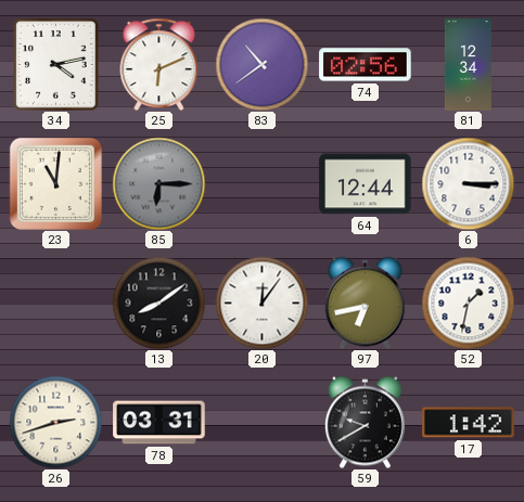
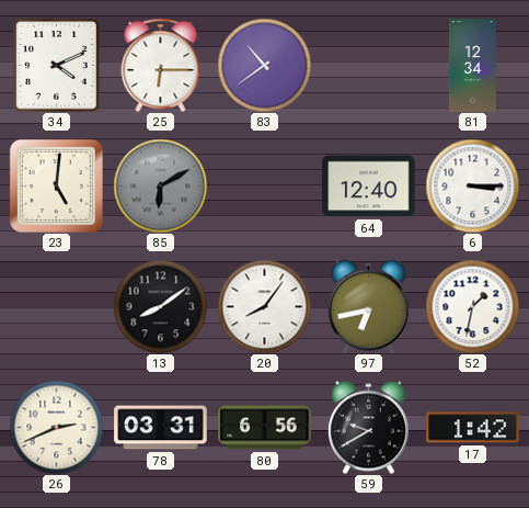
34: 4:13 -> 4:11 (57, 66)
25: 6:11 -> 6:15 (161, 65)
74: 02:56 -> none (366, 65)
23: 11:01 -> 5:01 (56, 185)
85: 6:15 -> 6:10 (160, 185)
64: 12:44 -> 12:40 (369, 187)
20: 12:06 -> 8:06 (264, 306)
26: 2:42 -> 2:41 (56, 427)
80: none -> 6:56 (265, 428)
